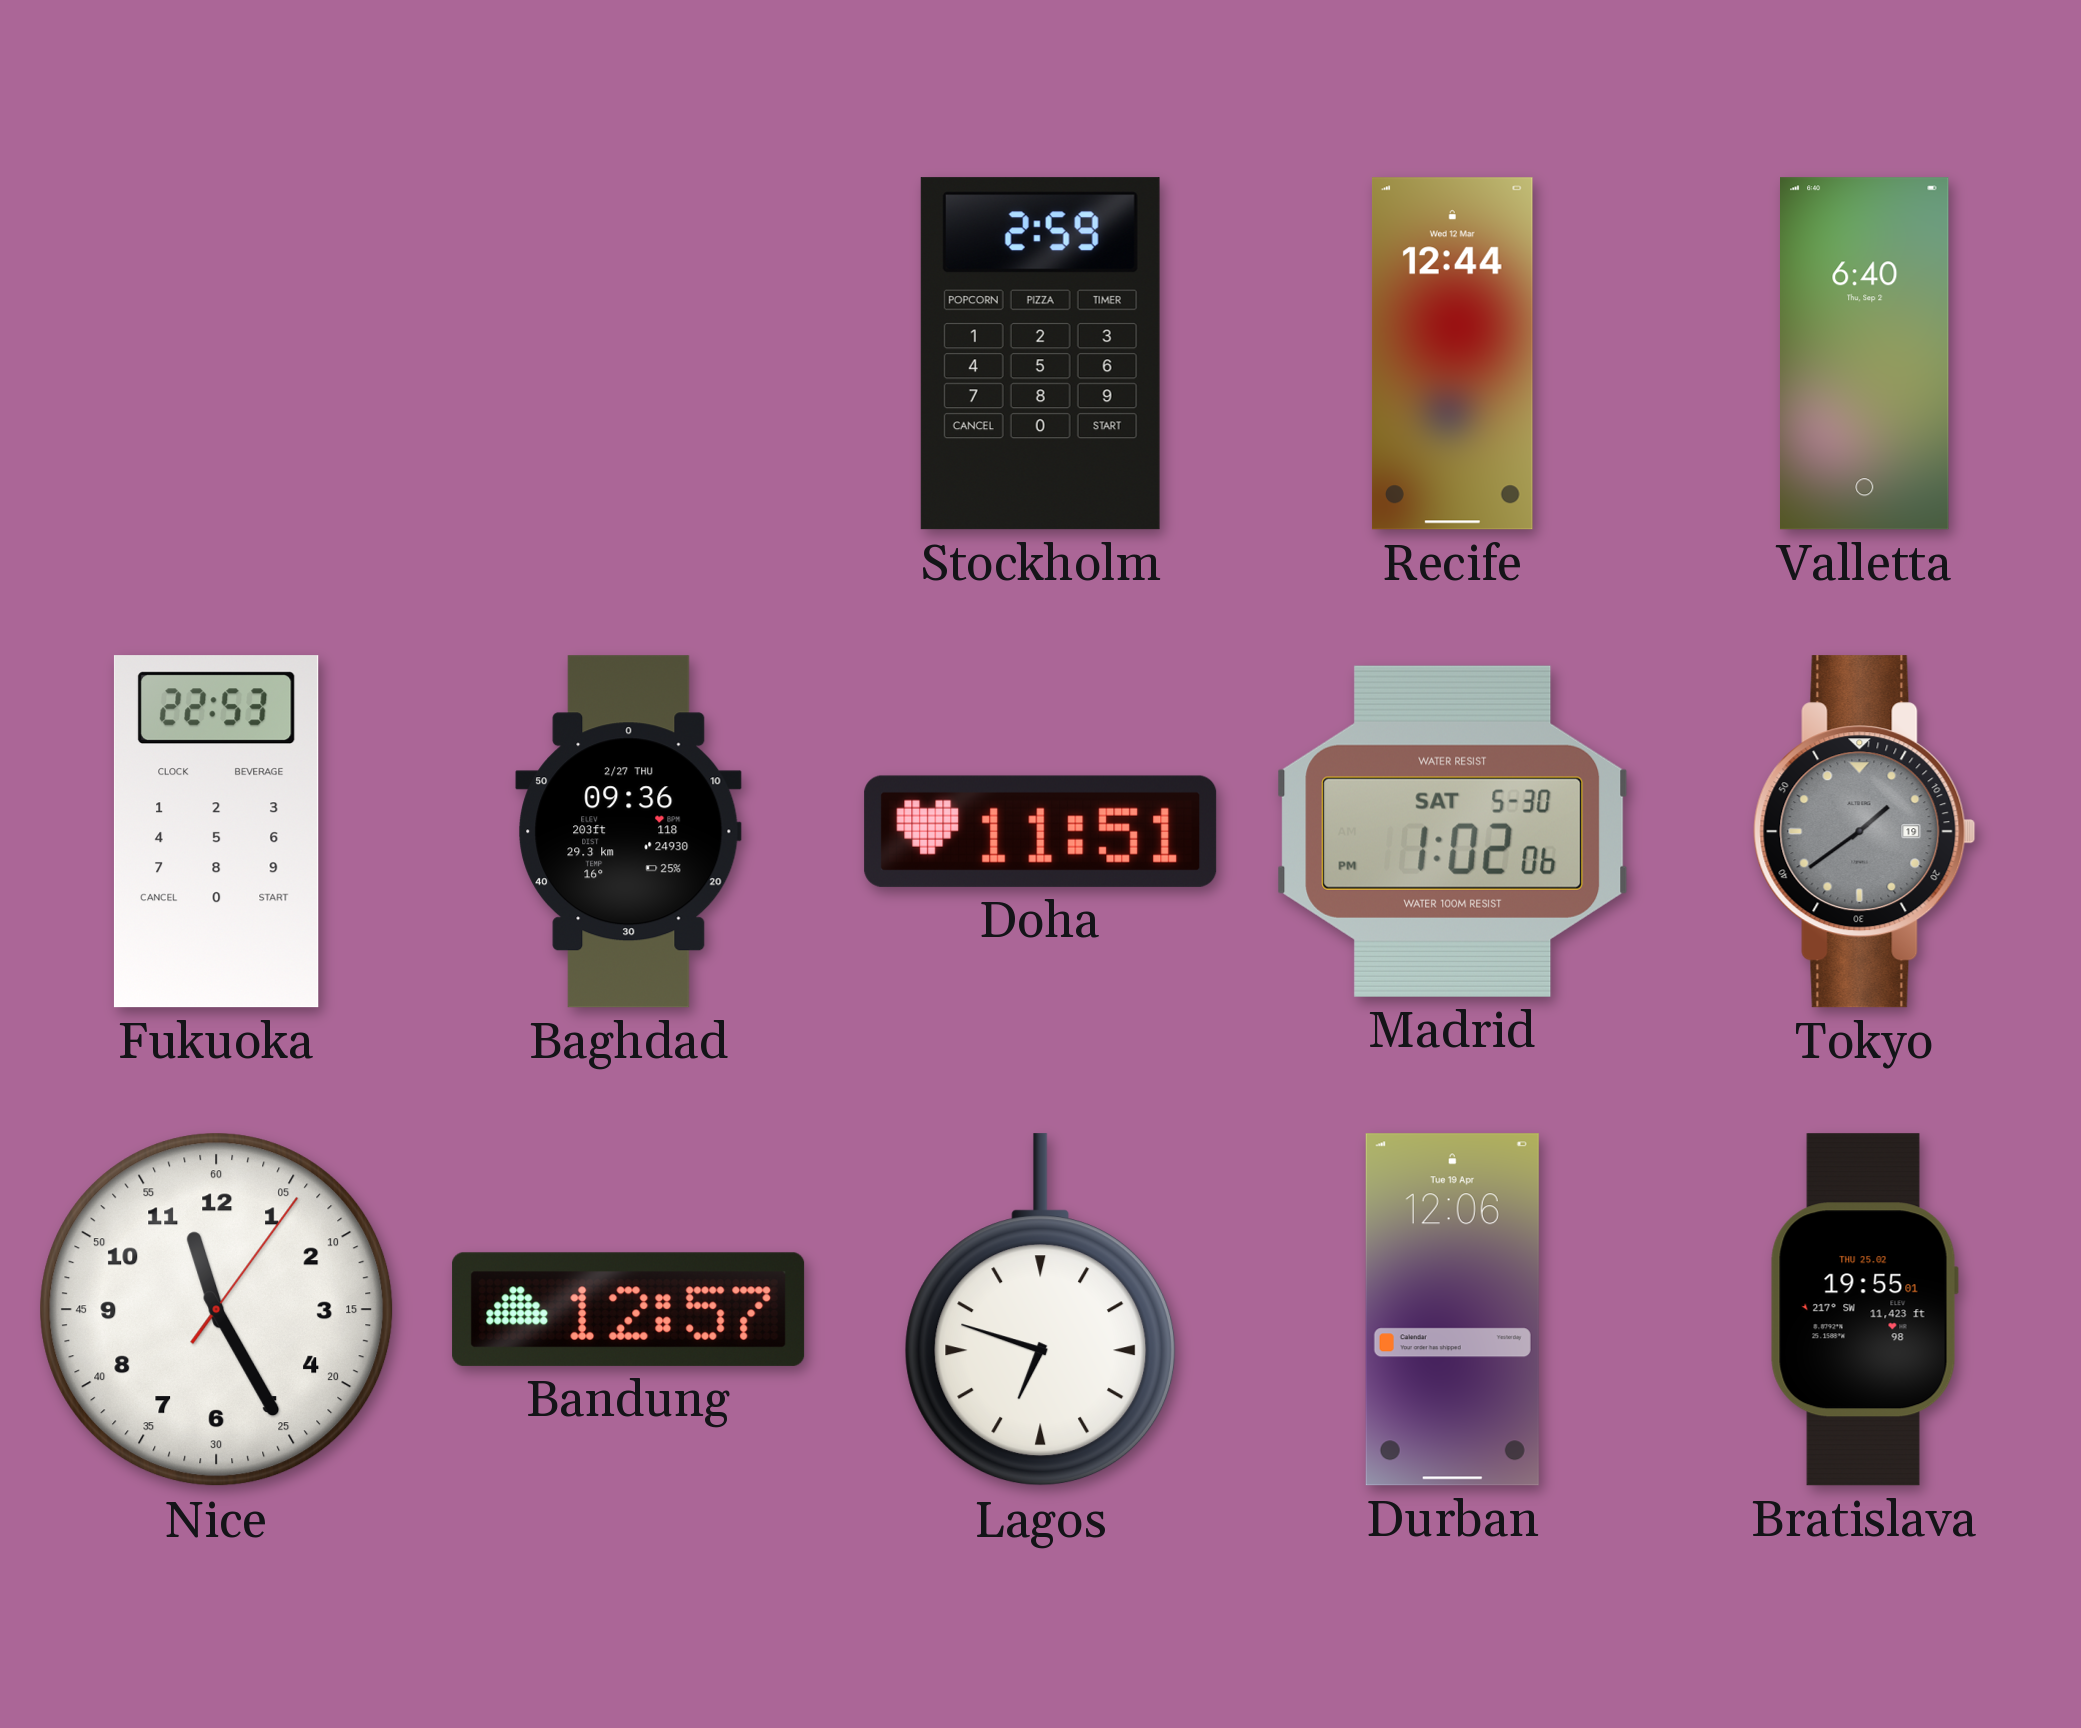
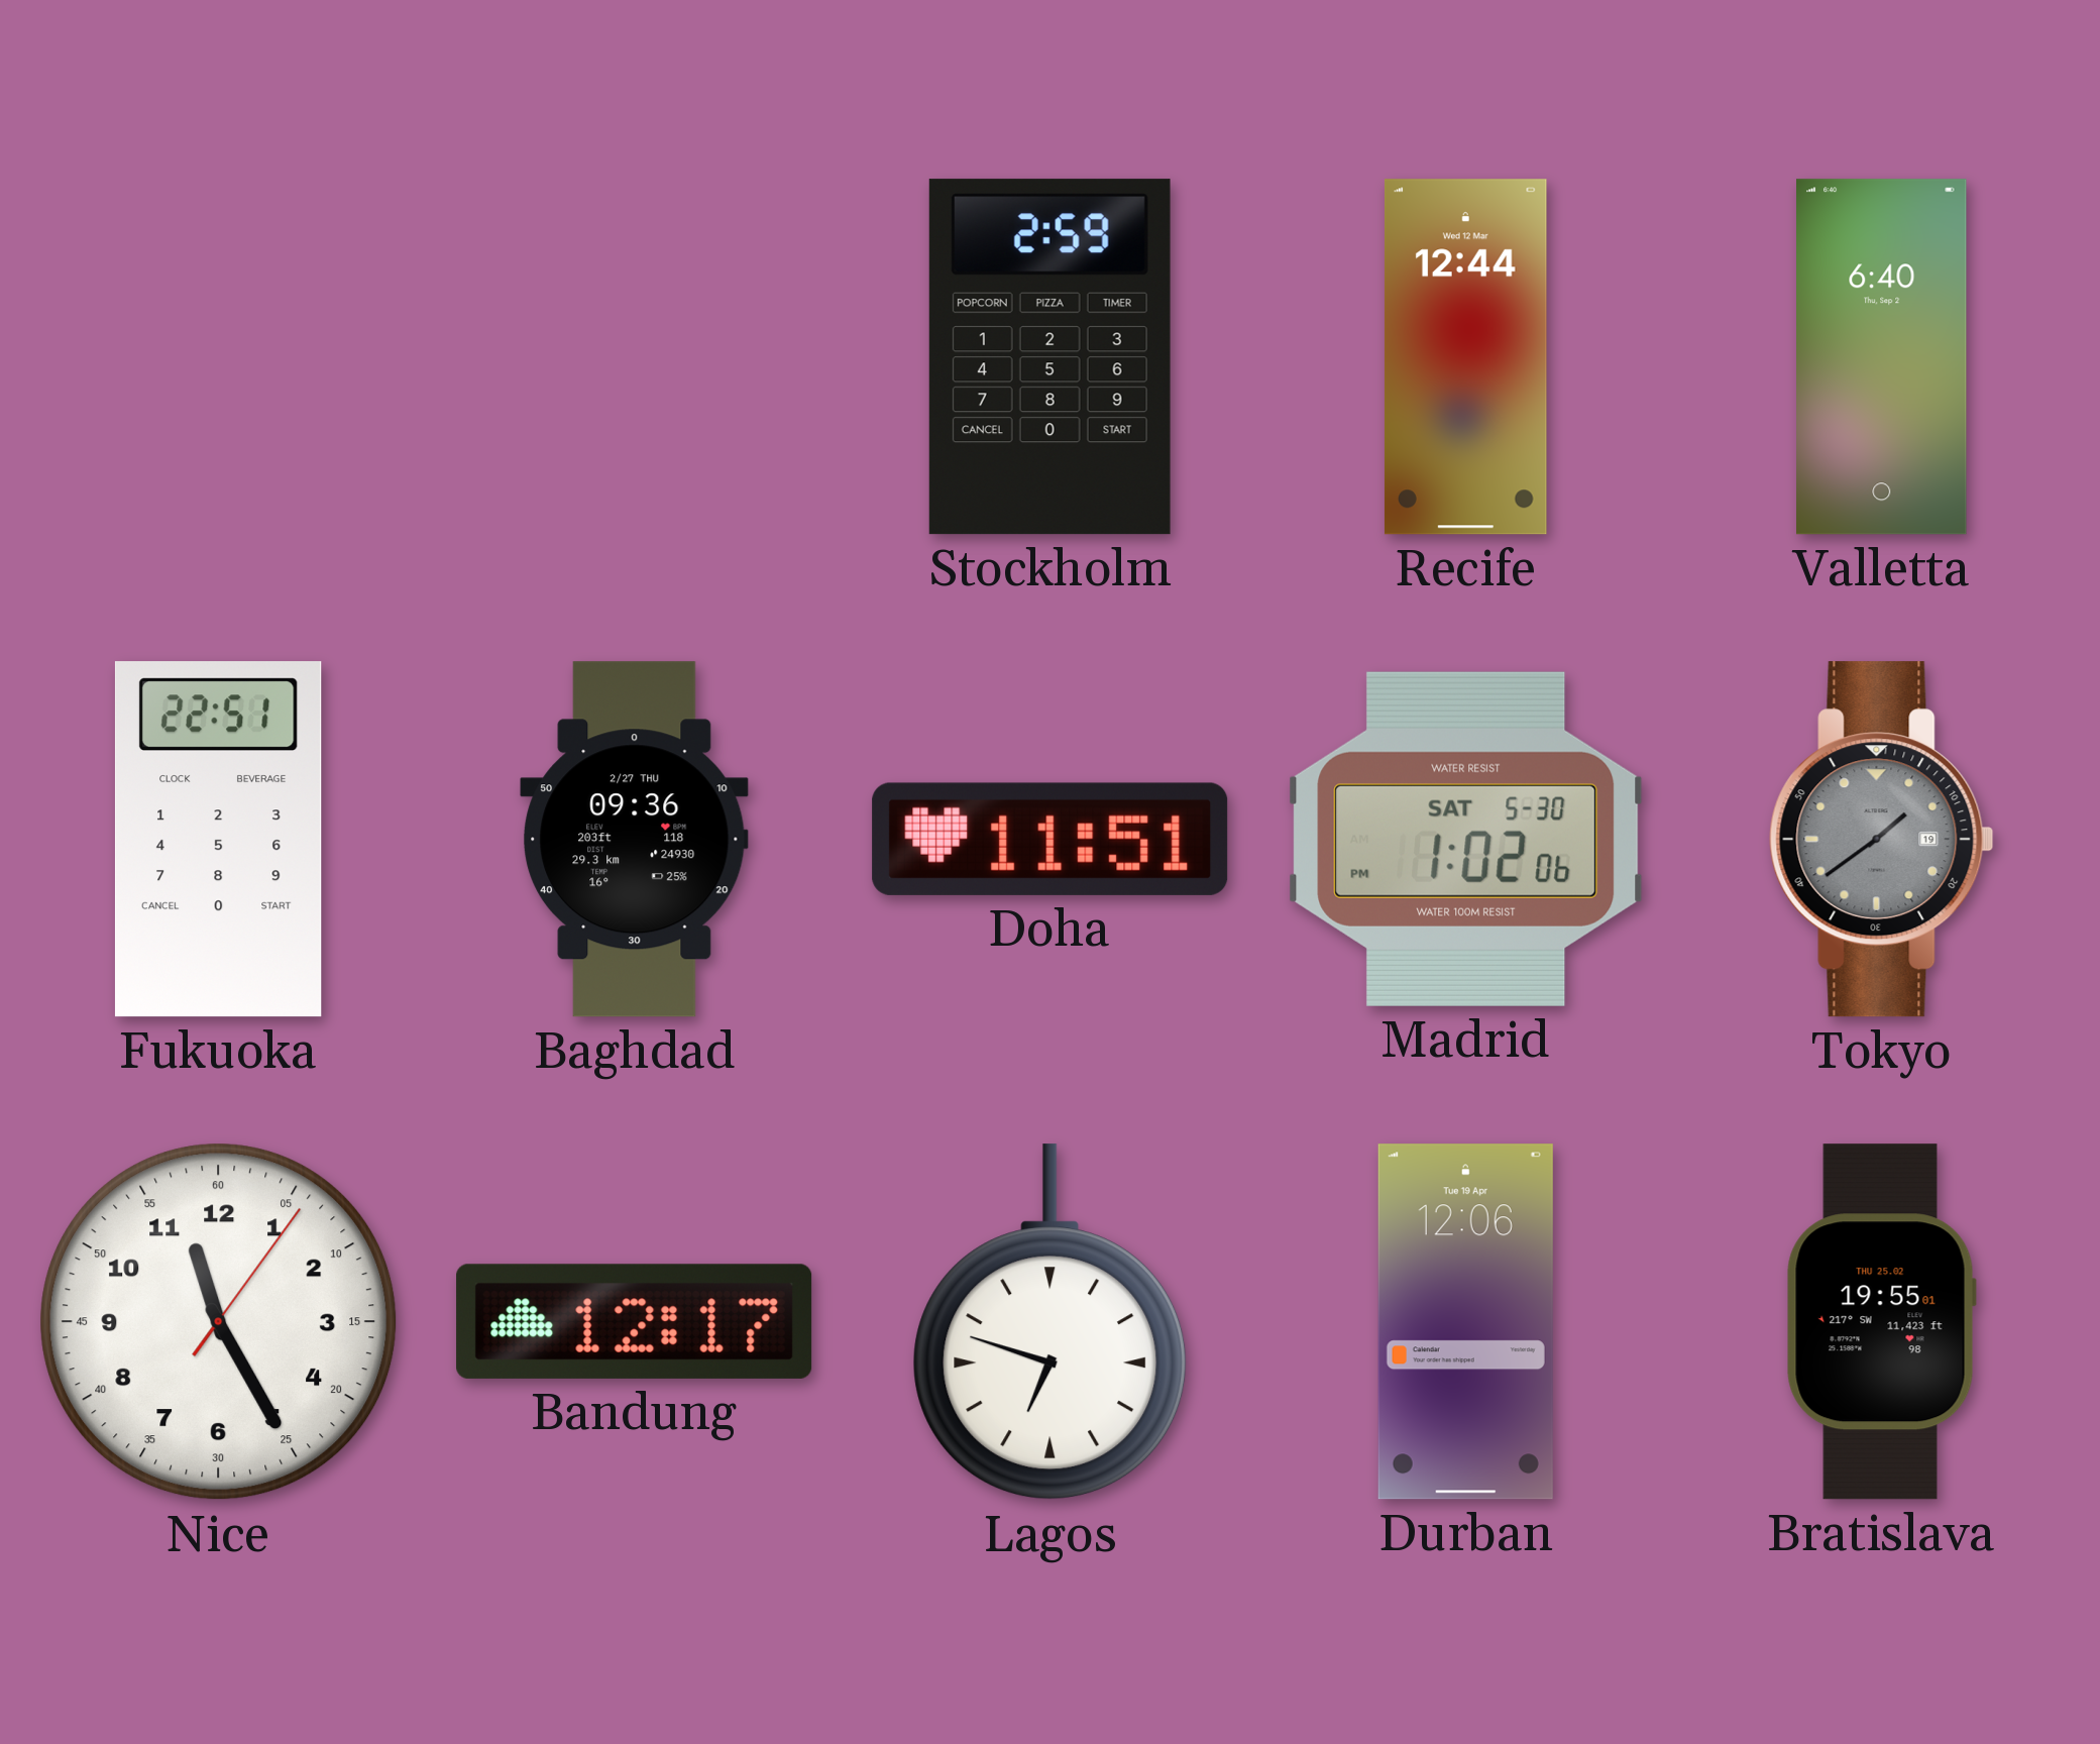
Fukuoka: 22:53 -> 22:51 (218, 840)
Bandung: 12:57 -> 12:17 (635, 1321)
